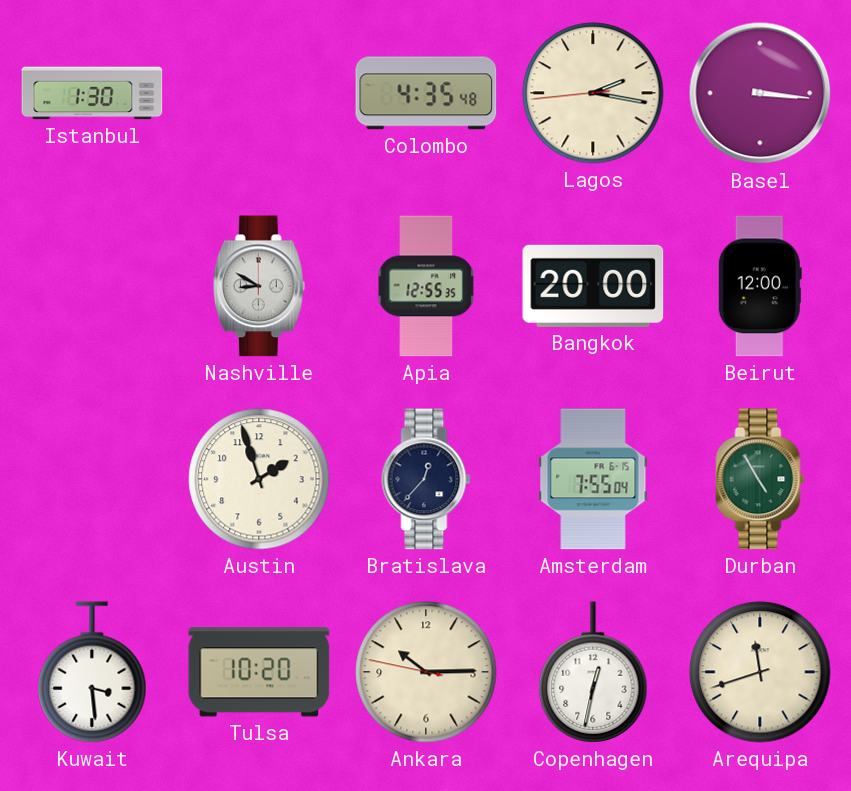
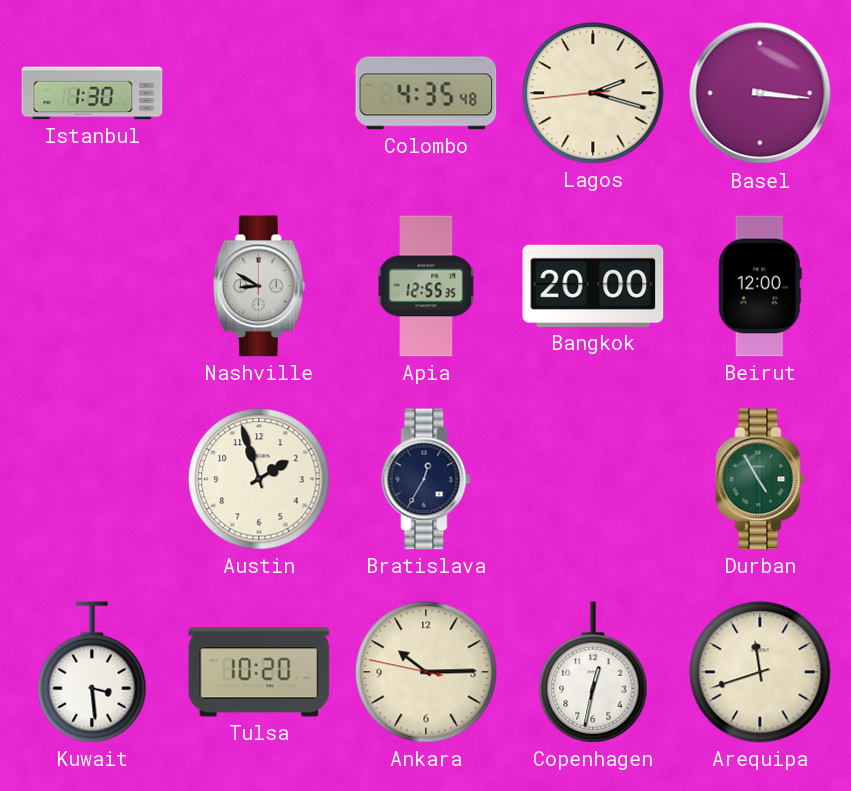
Lagos: 2:16 -> 2:17 (593, 93)
Bratislava: 12:37 -> 12:35 (426, 479)
Amsterdam: 7:55 -> none (593, 479)
